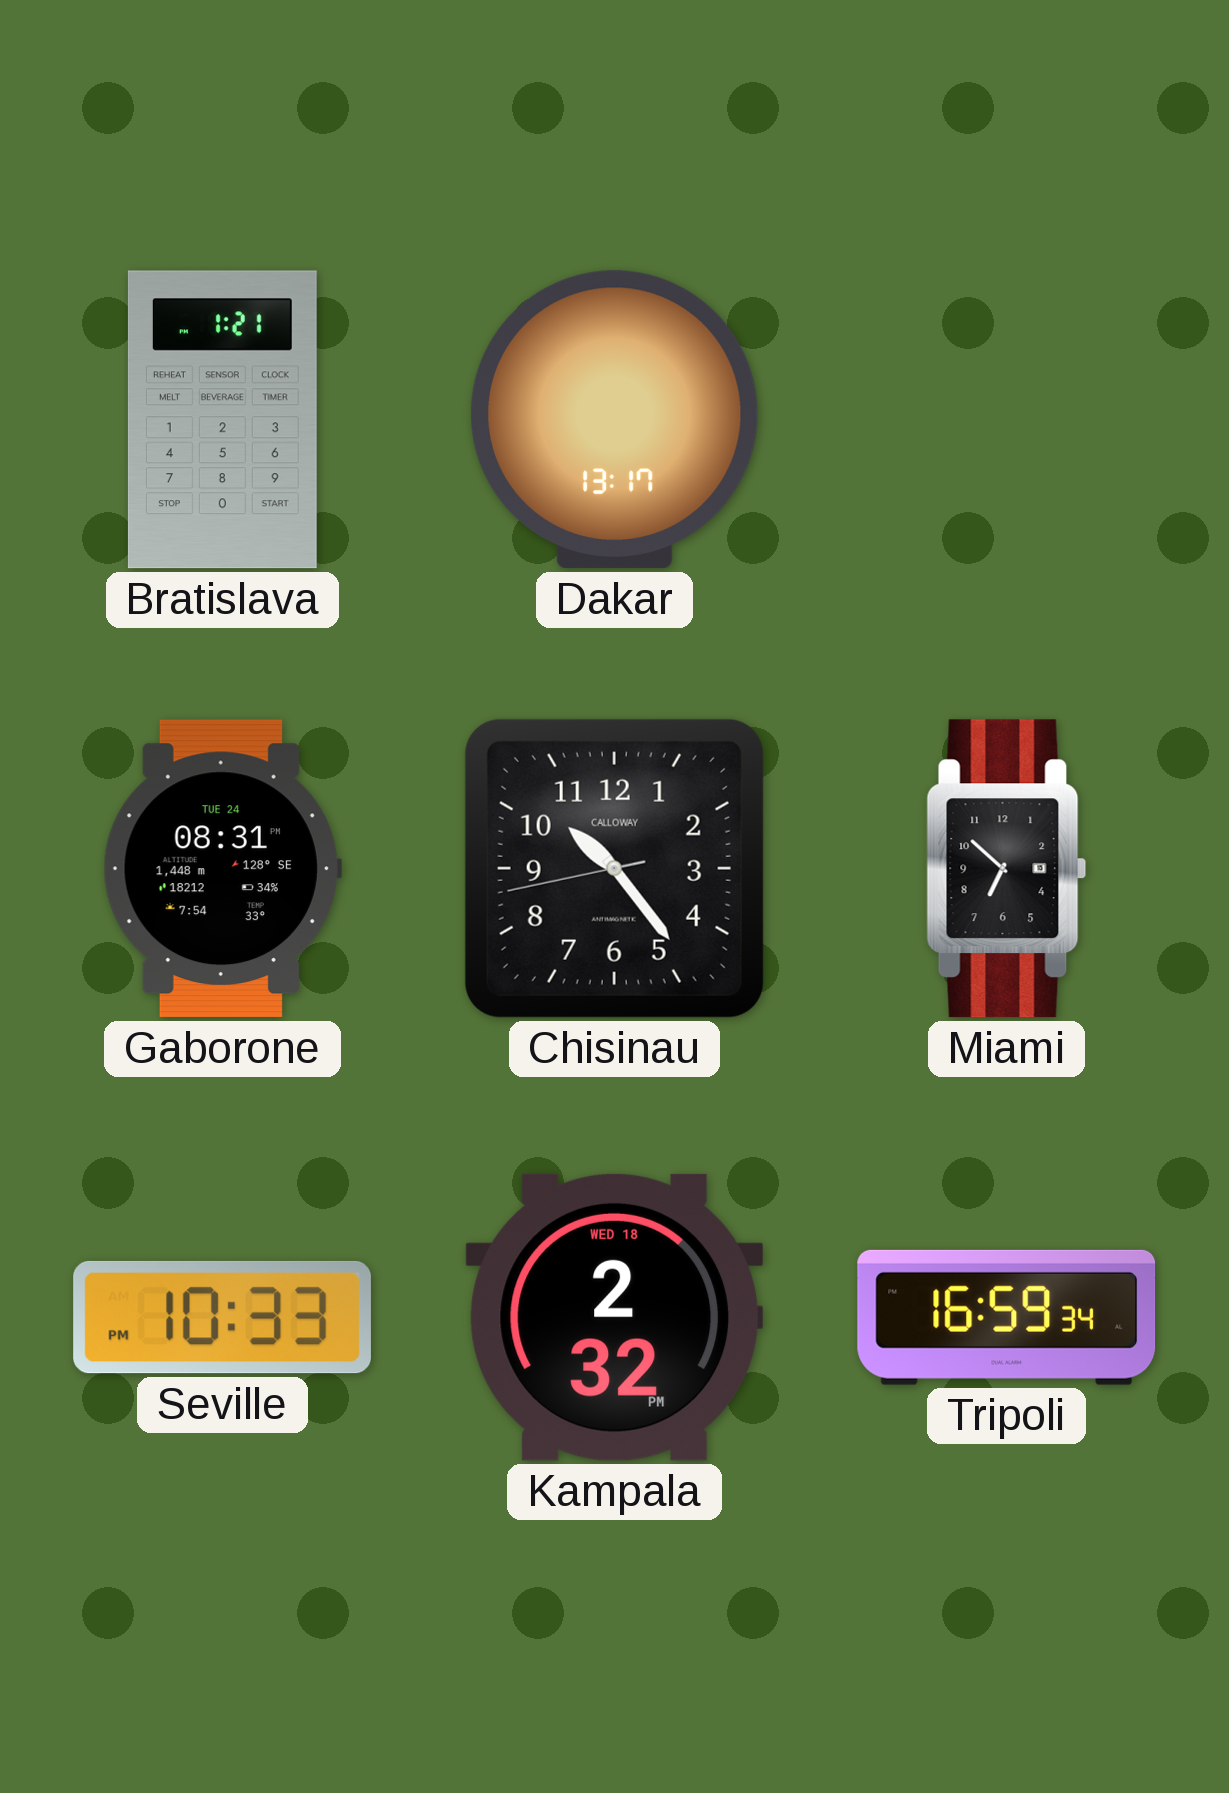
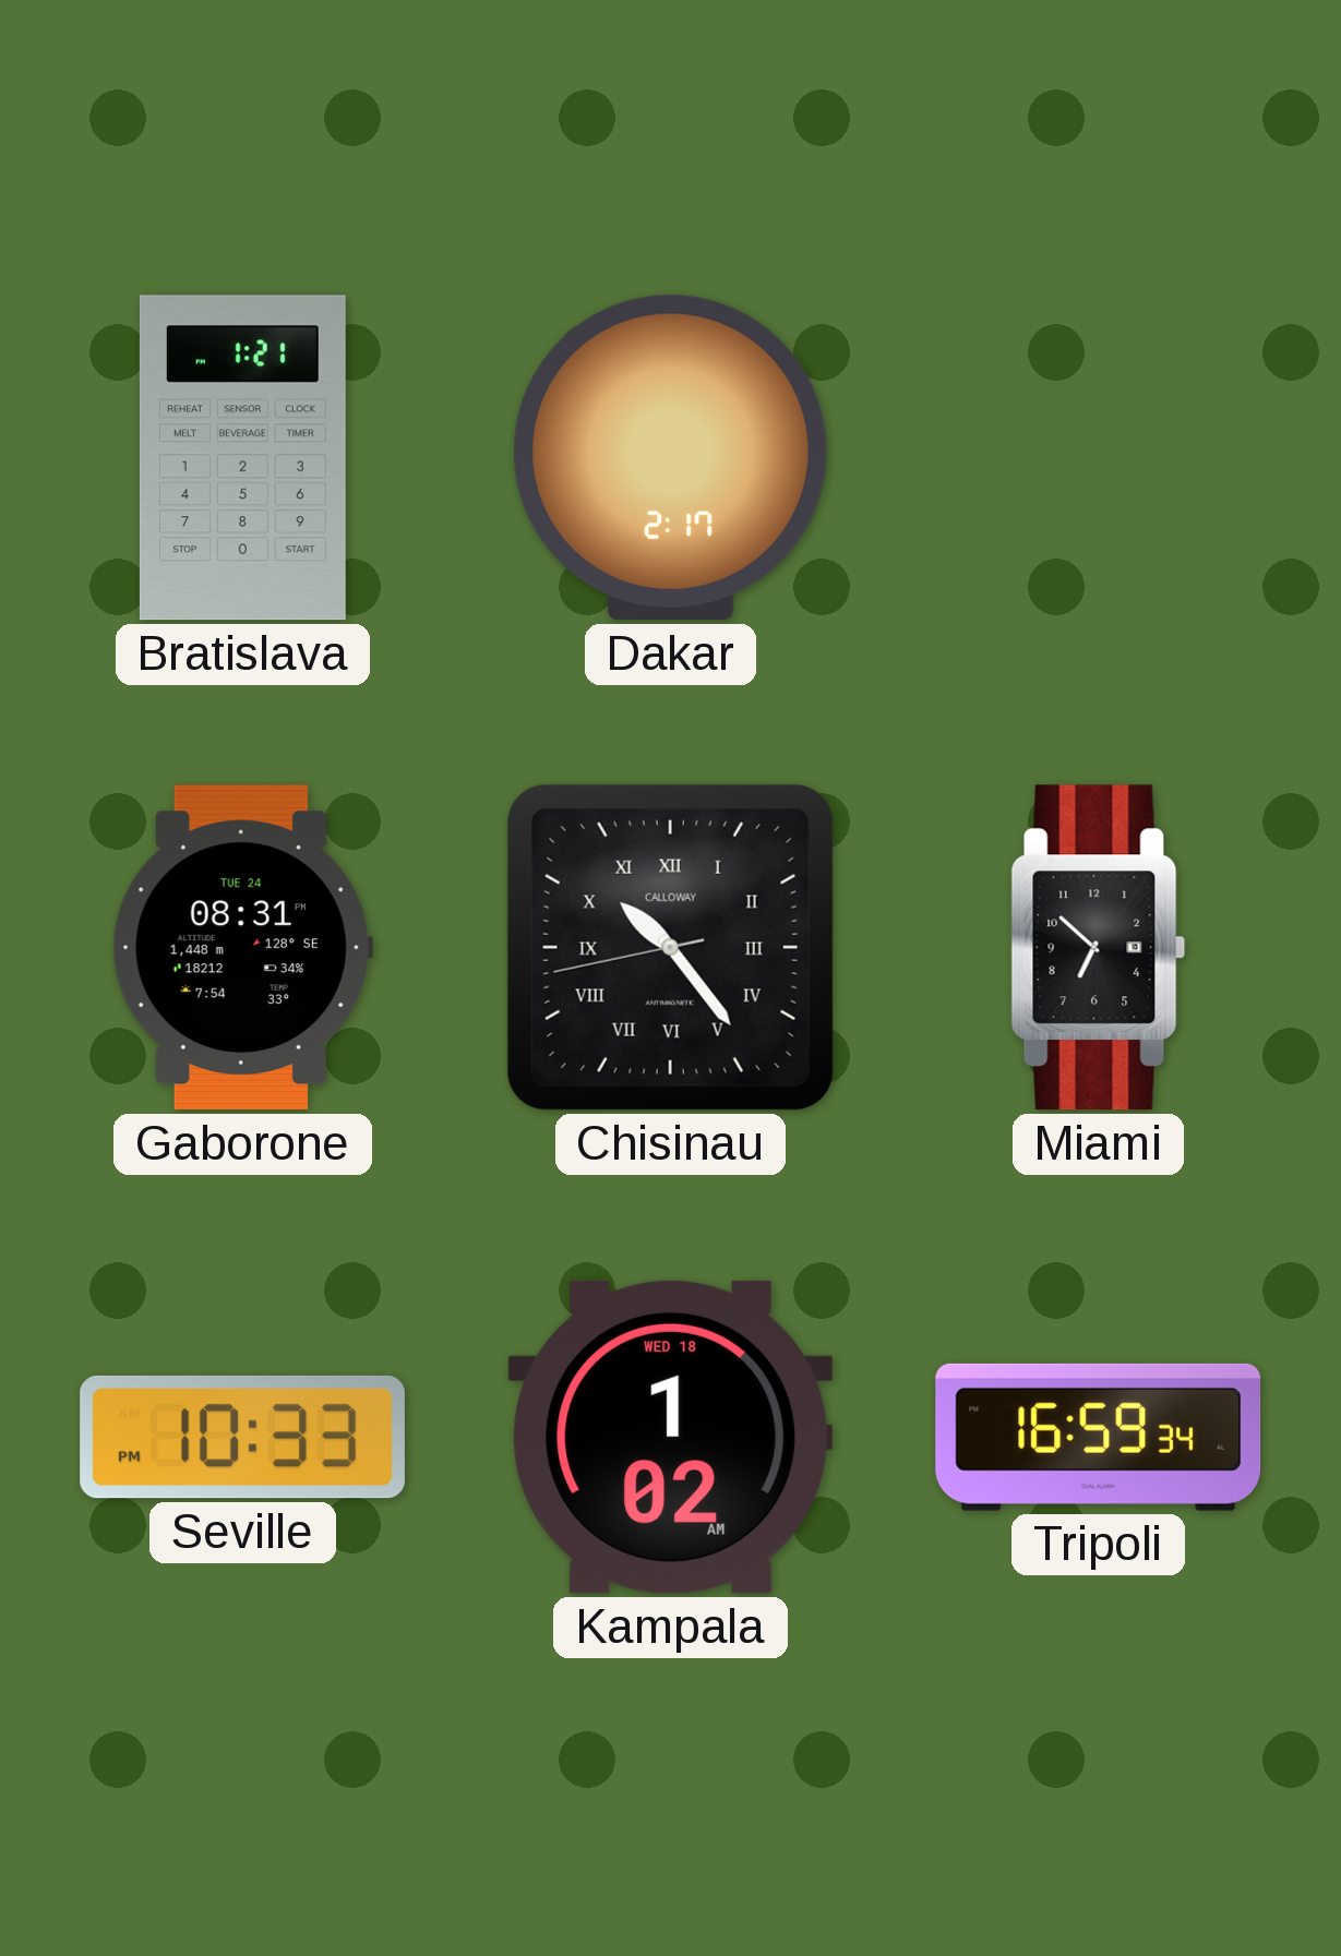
Dakar: 13:17 -> 2:17 (670, 458)
Chisinau numerals: Arabic -> Roman (670, 947)
Kampala: 2:32 -> 1:02 (671, 1437)
